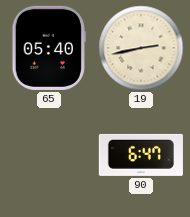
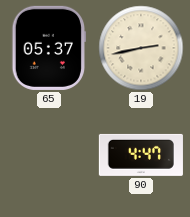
65: 05:40 -> 05:37 (48, 48)
90: 6:47 -> 4:47 (141, 155)
